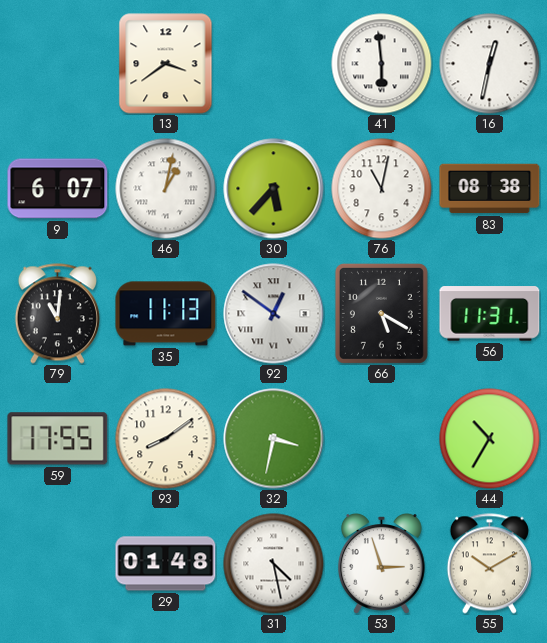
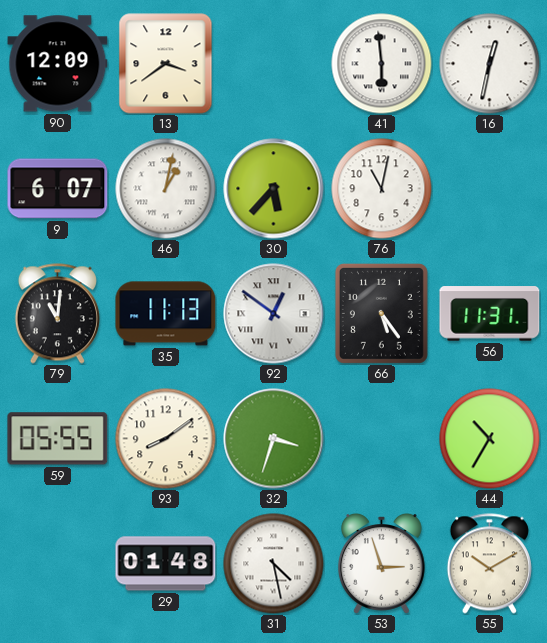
90: none -> 12:09 (58, 64)
83: 08:38 -> none (490, 189)
66: 5:20 -> 5:24 (381, 313)
59: 17:55 -> 05:55 (58, 439)
32: 3:32 -> 3:33 (274, 439)
